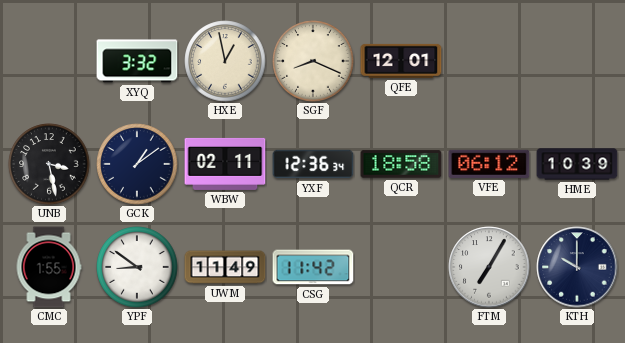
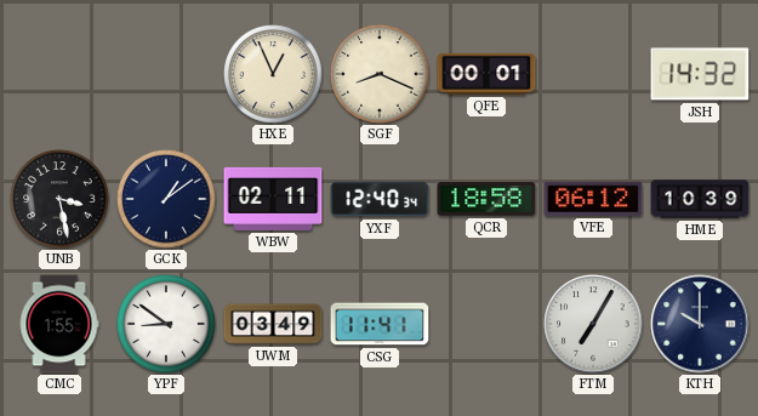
XYQ: 3:32 -> none (137, 61)
HXE: 12:58 -> 12:56 (273, 74)
QFE: 12:01 -> 00:01 (486, 74)
JSH: none -> 14:32 (700, 74)
YXF: 12:36 -> 12:40 (380, 199)
UWM: 11:49 -> 03:49 (273, 324)
CSG: 11:42 -> 11:41 (380, 324)
